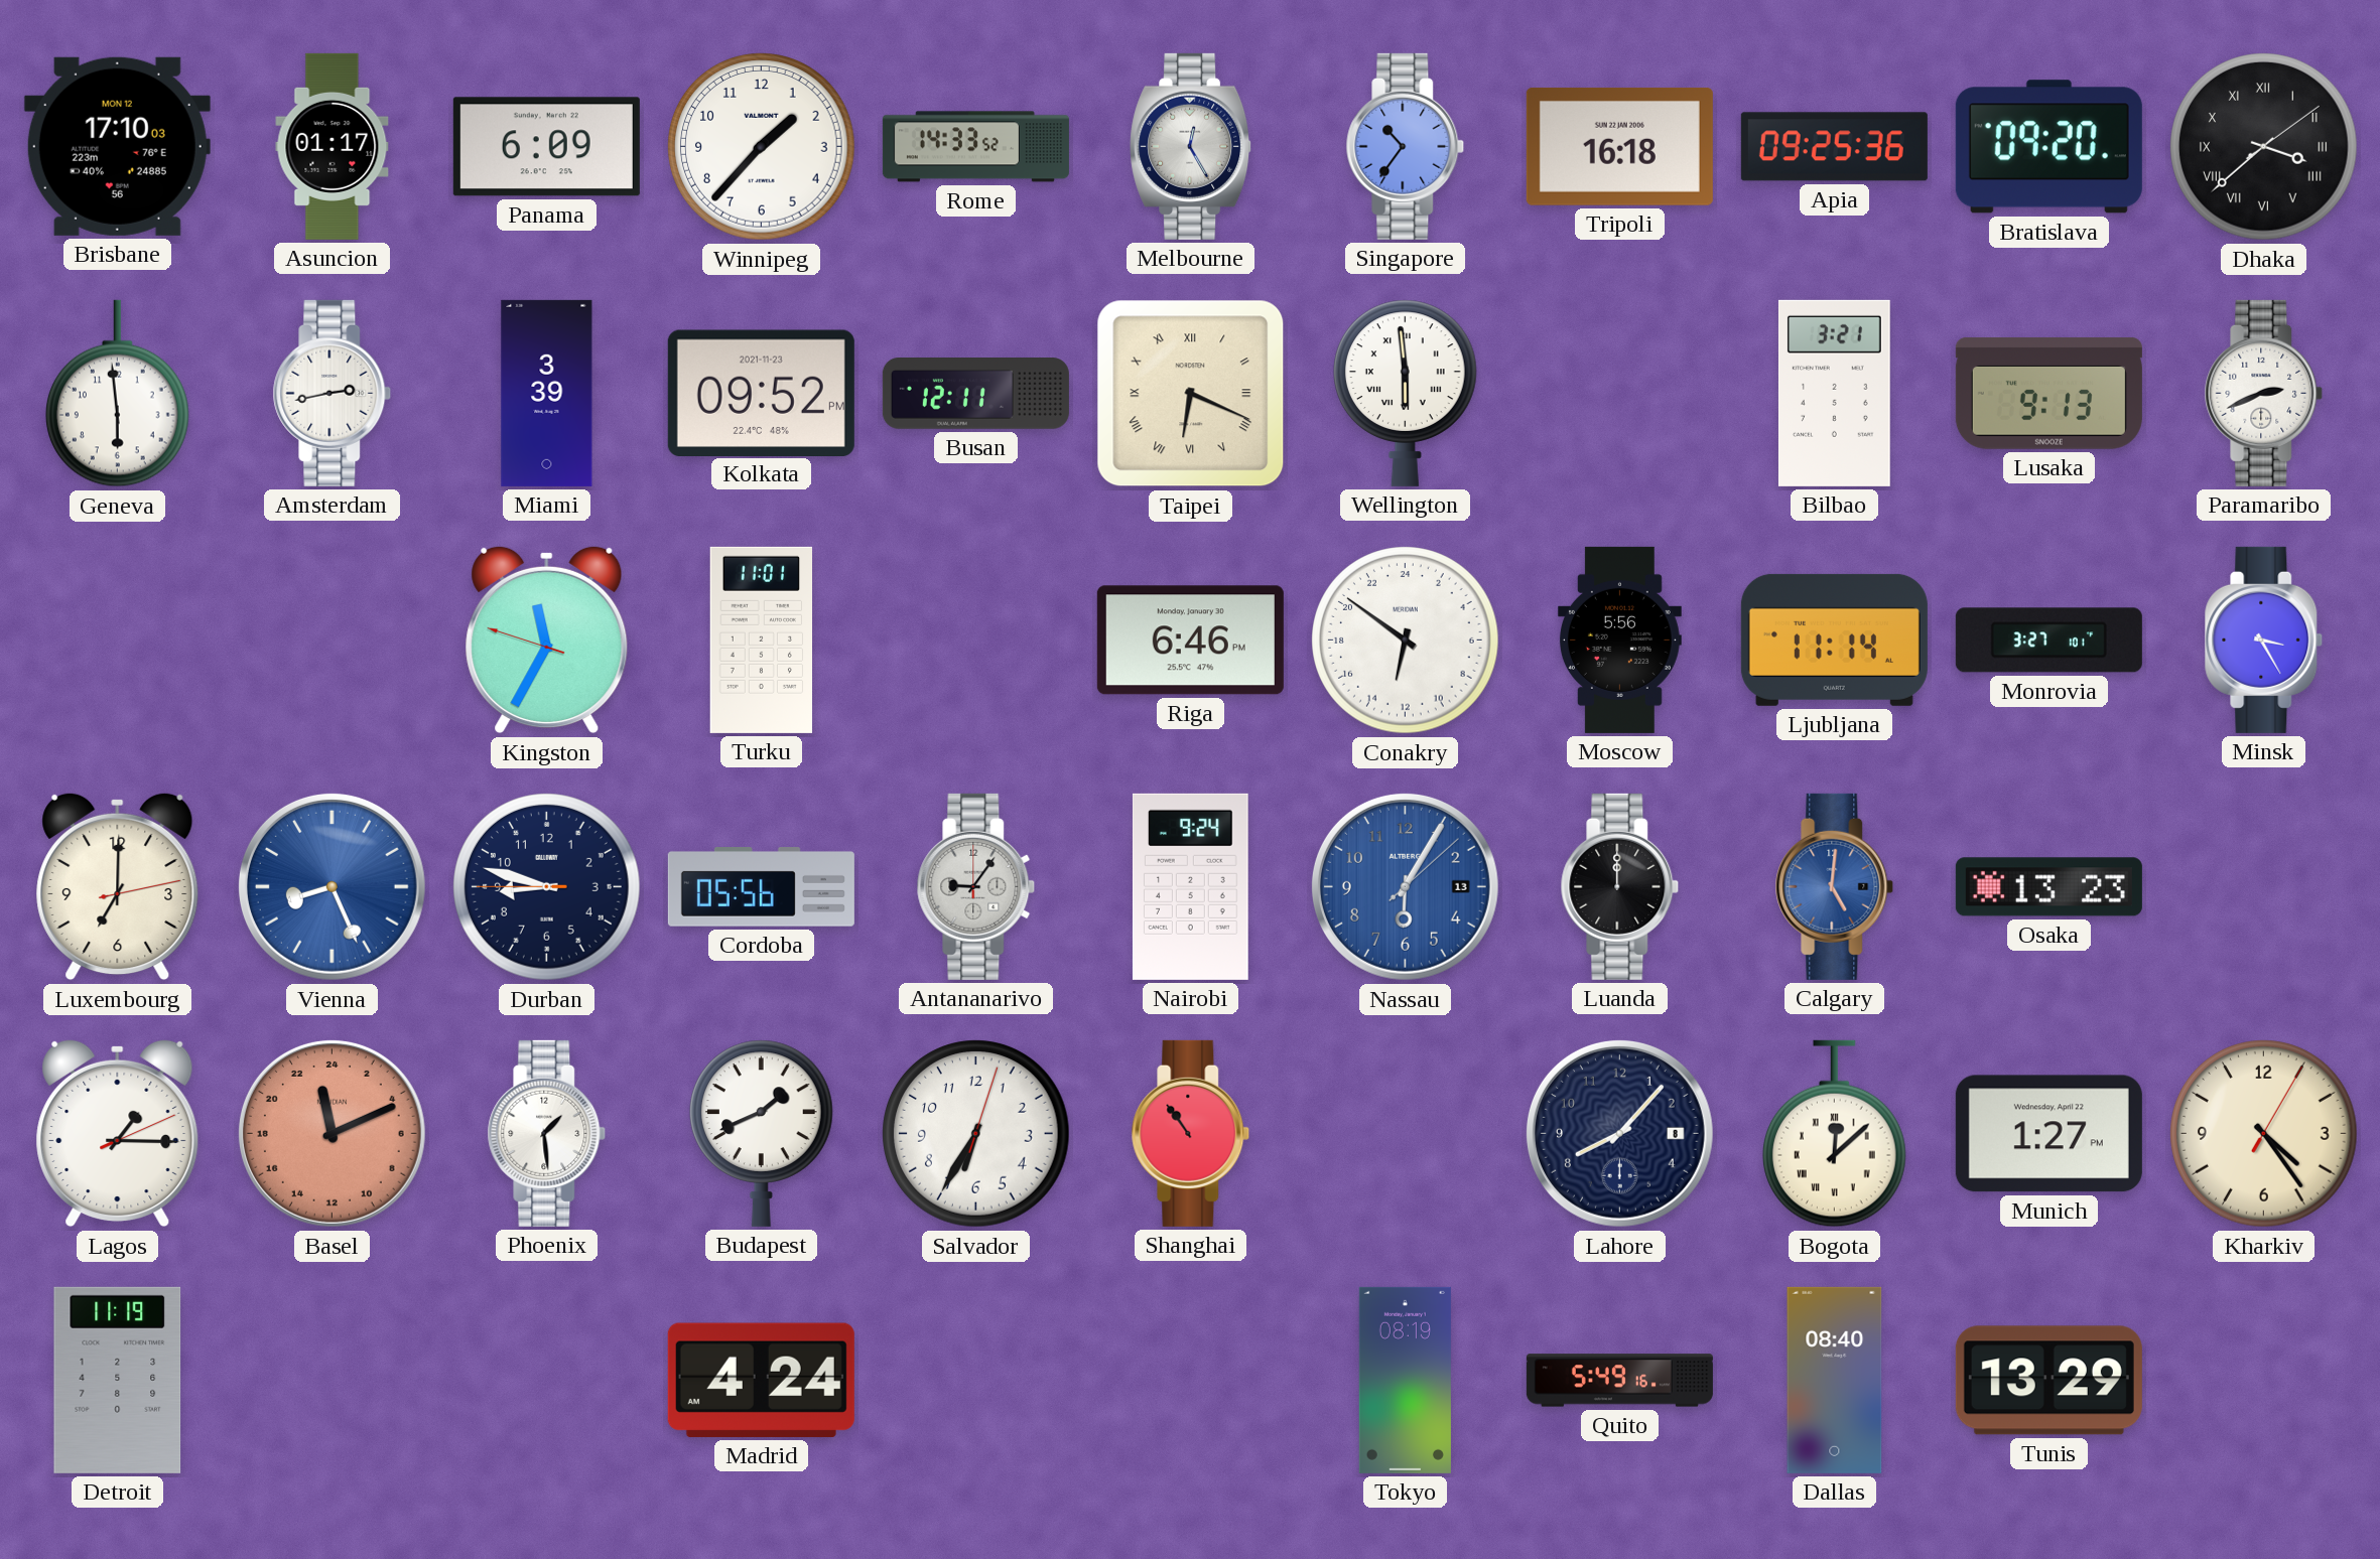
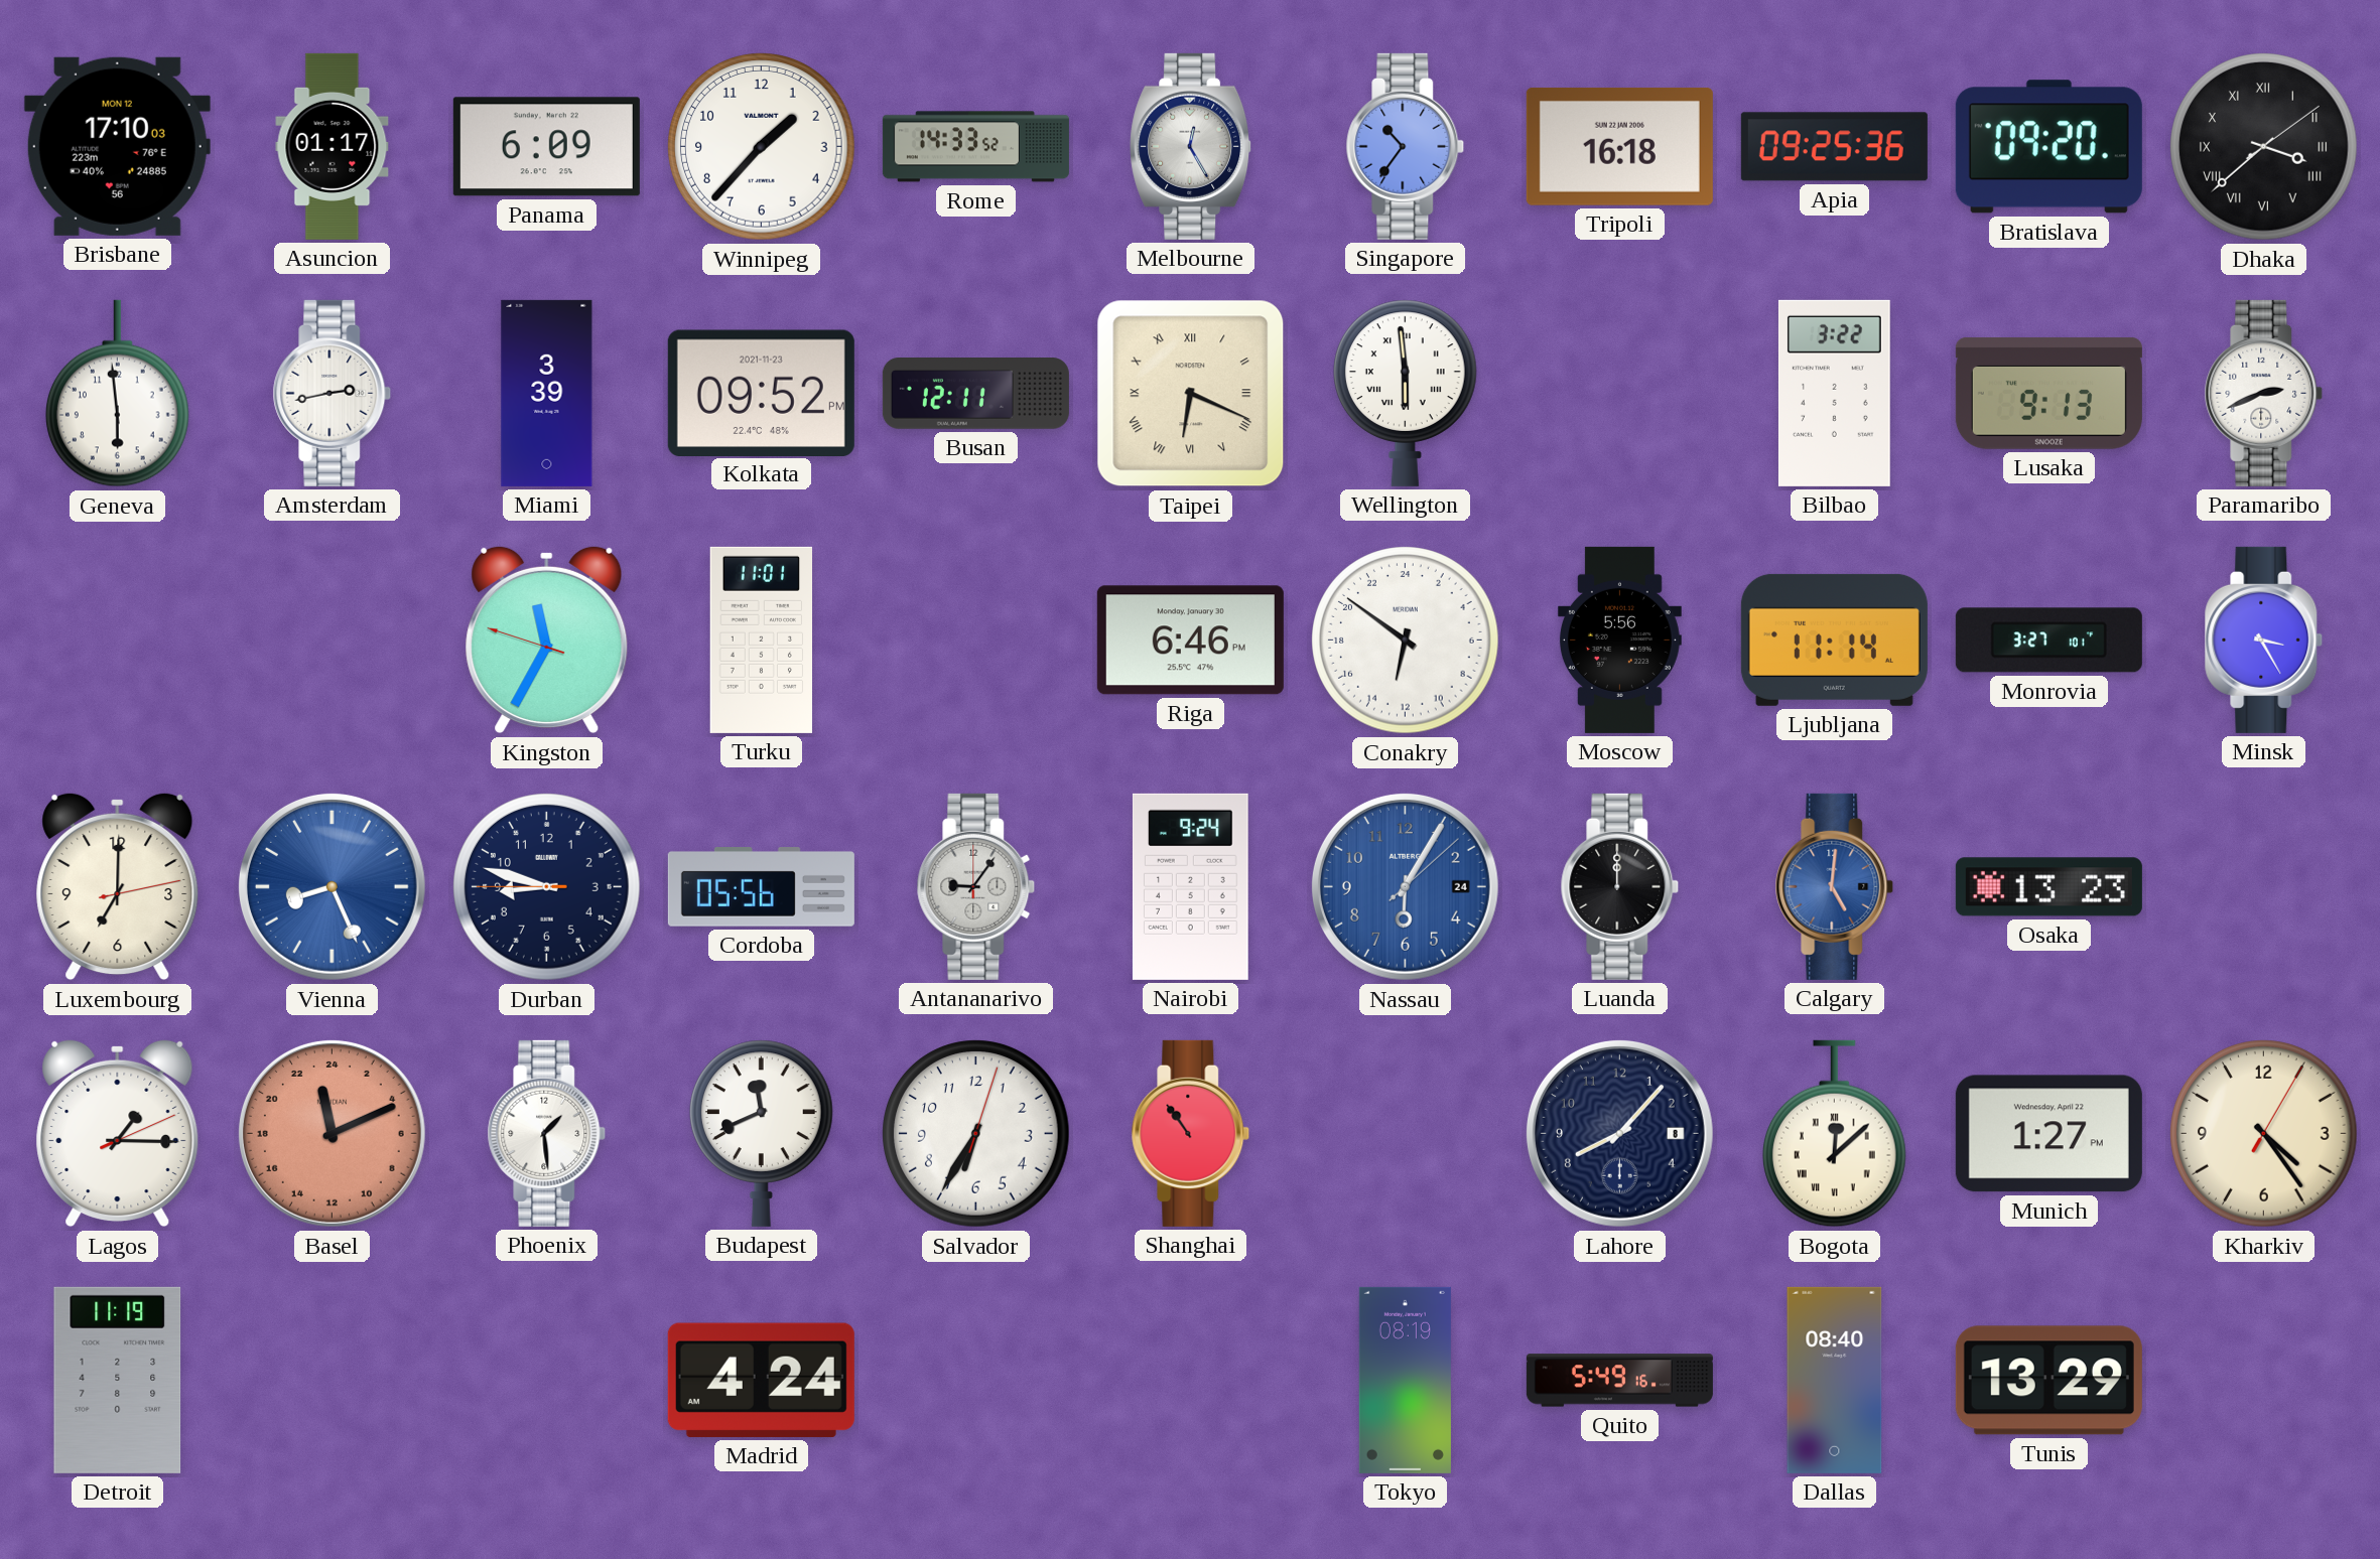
Bilbao: 3:21 -> 3:22 (1834, 393)
Nassau date: 13 -> 24 (1405, 886)
Budapest: 1:41 -> 11:41 (761, 1133)
